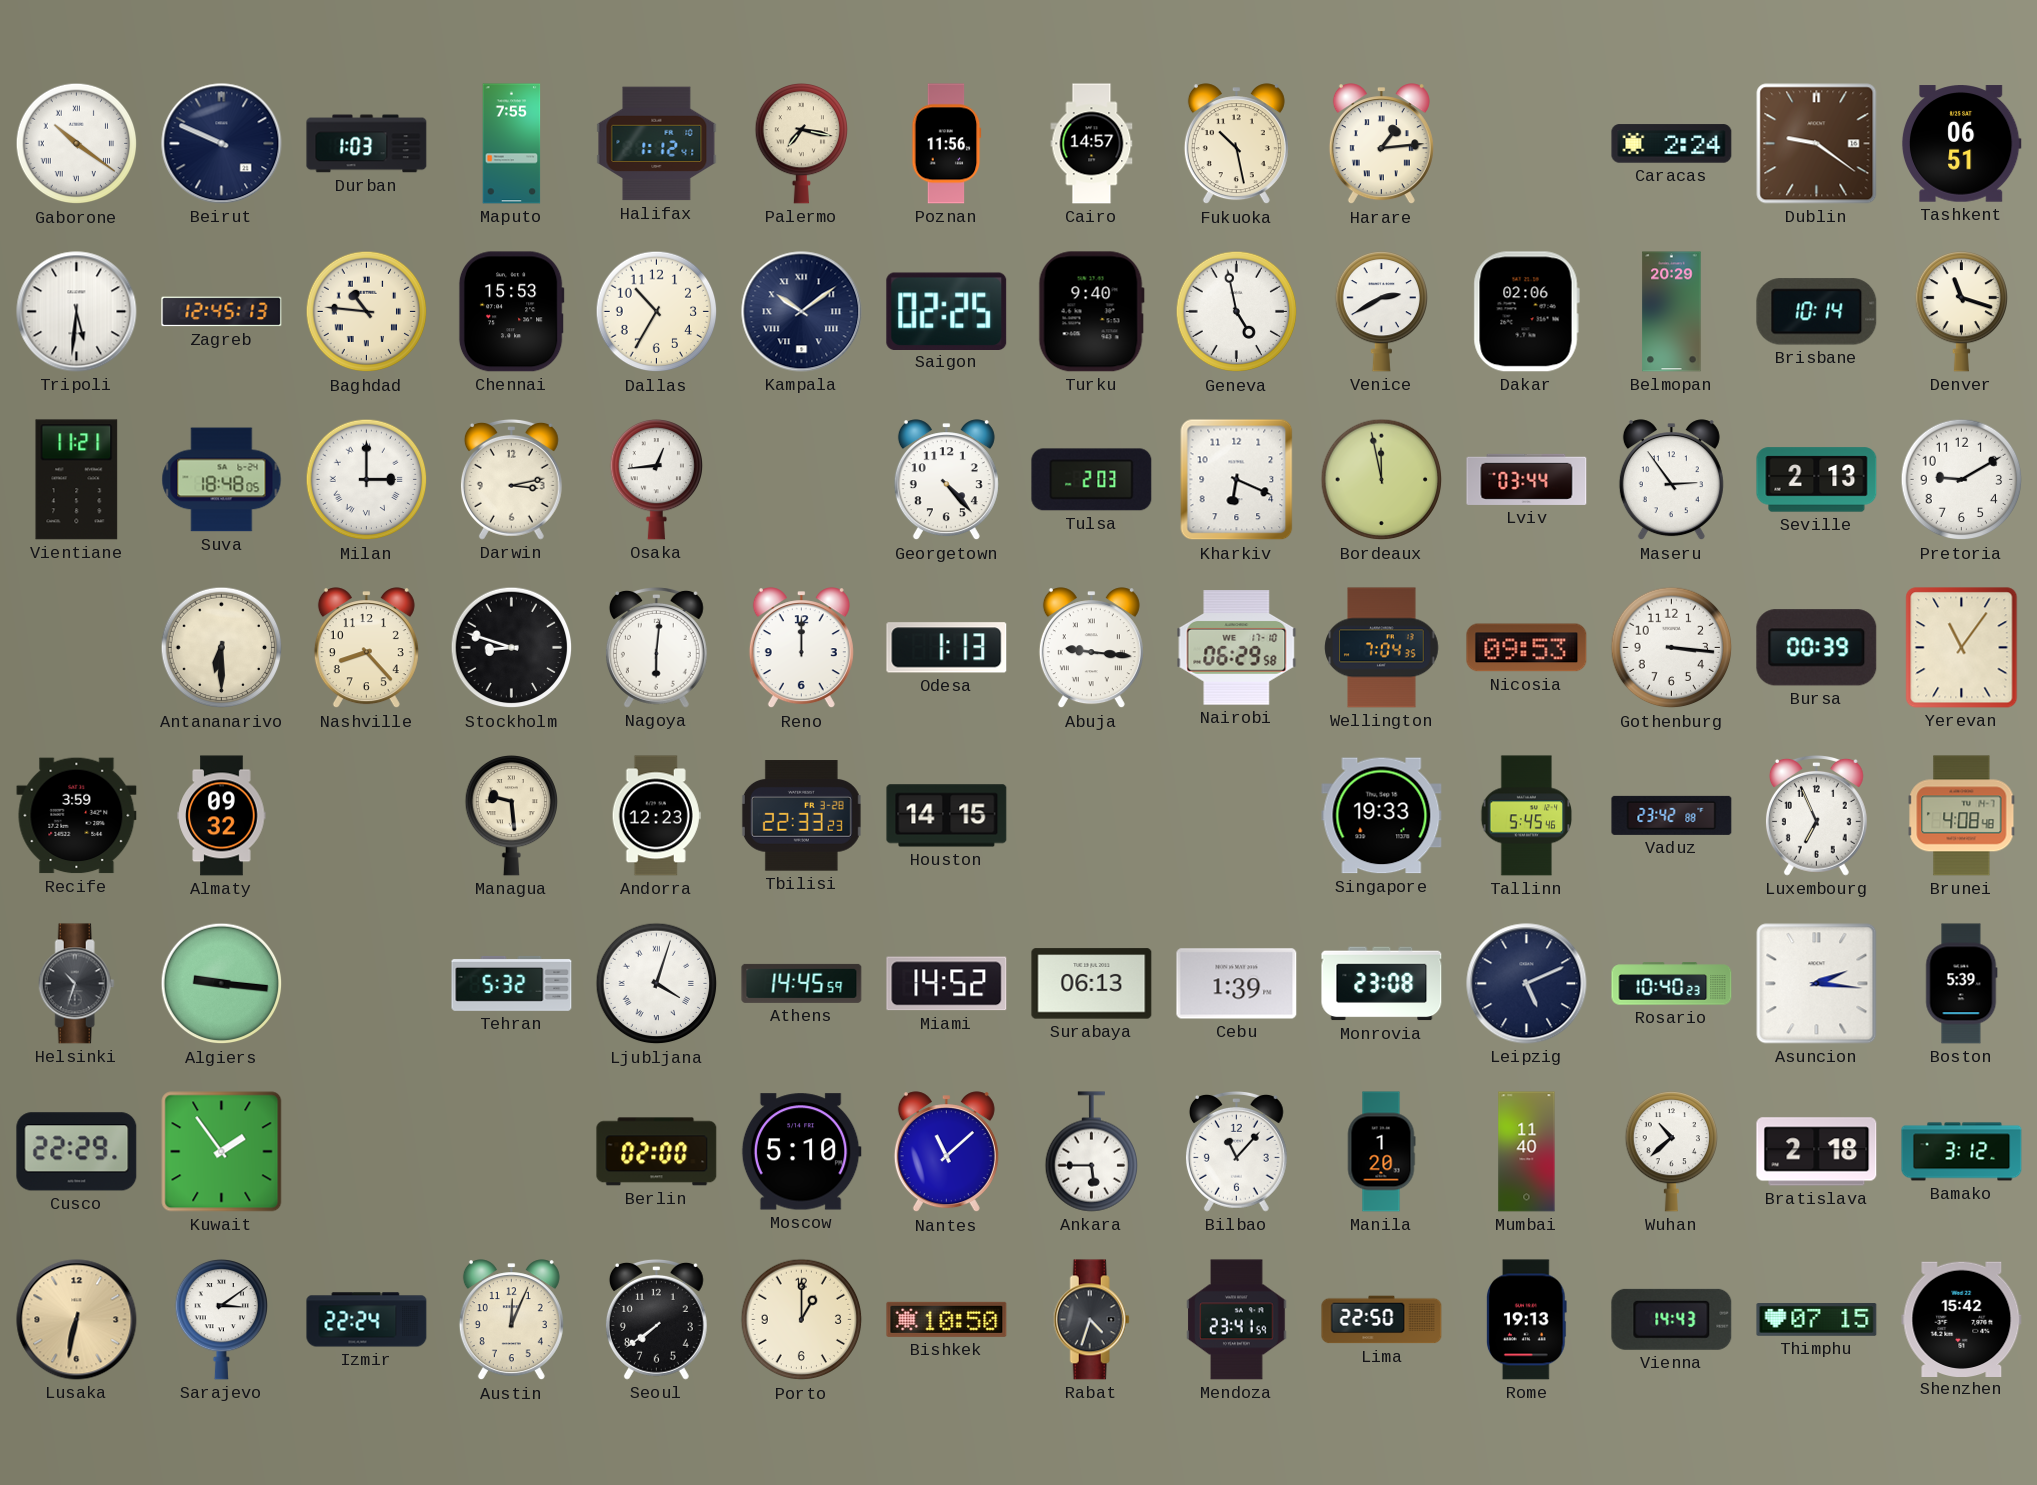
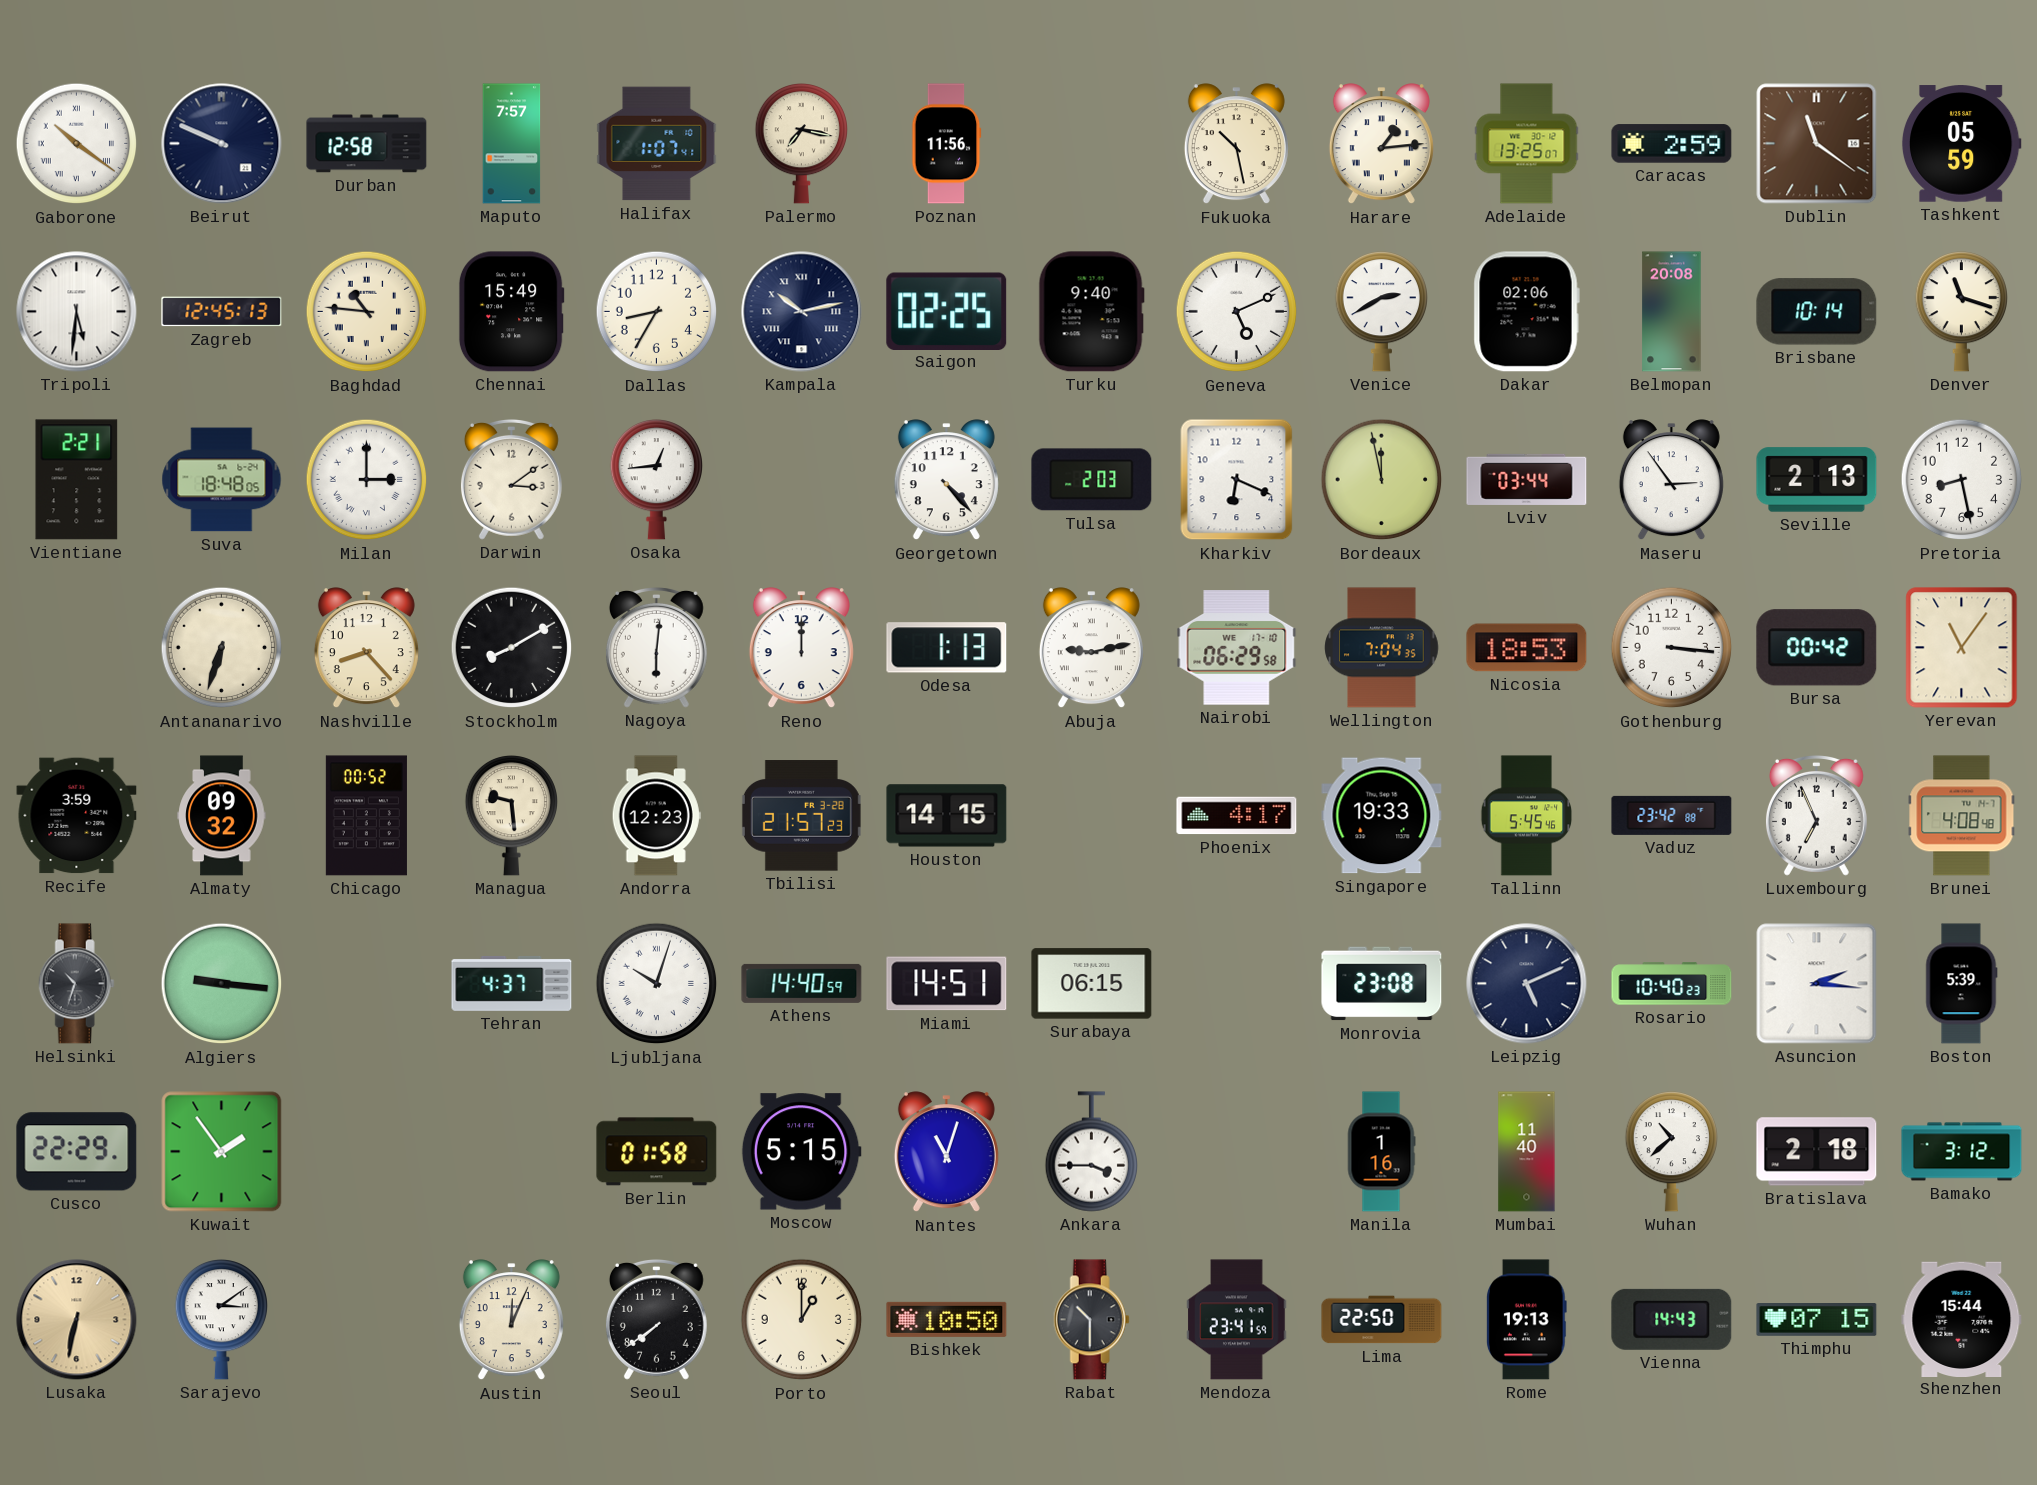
Durban: 1:03 -> 12:58 (367, 144)
Maputo: 7:55 -> 7:57 (512, 144)
Halifax: 1:12 -> 1:07 (657, 144)
Cairo: 14:57 -> none (1092, 144)
Adelaide: none -> 13:25 (1527, 144)
Caracas: 2:24 -> 2:59 (1672, 144)
Dublin: 9:21 -> 11:21 (1817, 144)
Tashkent: 06:51 -> 05:59 (1961, 144)
Chennai: 15:53 -> 15:49 (511, 312)
Dallas: 10:35 -> 8:35 (657, 312)
Kampala: 10:09 -> 10:13 (802, 312)
Geneva: 4:58 -> 5:11 (1237, 312)
Belmopan: 20:29 -> 20:08 (1672, 312)
Vientiane: 11:21 -> 2:21 (77, 480)
Darwin: 3:13 -> 3:09 (511, 480)
Pretoria: 9:10 -> 8:28 (1962, 480)
Antananarivo: 6:30 -> 6:33 (222, 648)
Stockholm: 8:48 -> 8:10 (512, 648)
Abuja: 9:16 -> 9:13 (1091, 648)
Nicosia: 09:53 -> 18:53 (1527, 648)
Bursa: 00:39 -> 00:42 (1817, 648)
Chicago: none -> 00:52 (366, 816)
Tbilisi: 22:33 -> 21:57 (801, 816)
Phoenix: none -> 4:17 (1237, 816)
Tehran: 5:32 -> 4:37 (512, 983)
Ljubljana: 4:03 -> 10:03 (657, 984)
Athens: 14:45 -> 14:40 (802, 983)
Miami: 14:52 -> 14:51 (947, 984)
Surabaya: 06:13 -> 06:15 (1092, 984)
Cebu: 1:39 -> none (1237, 984)
Berlin: 02:00 -> 01:58 (657, 1152)
Moscow: 5:10 -> 5:15 (801, 1152)
Nantes: 11:08 -> 11:03 (946, 1152)
Ankara: 5:45 -> 3:45 (1091, 1152)
Bilbao: 11:07 -> none (1236, 1152)
Manila: 1:20 -> 1:16 (1381, 1152)
Izmir: 22:24 -> none (367, 1320)
Rabat: 4:33 -> 10:30 (1091, 1320)
Shenzhen: 15:42 -> 15:44 (1962, 1319)
